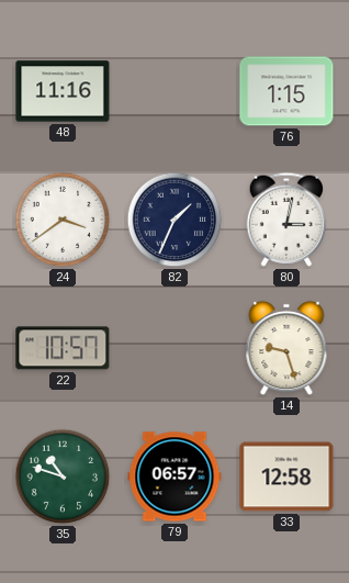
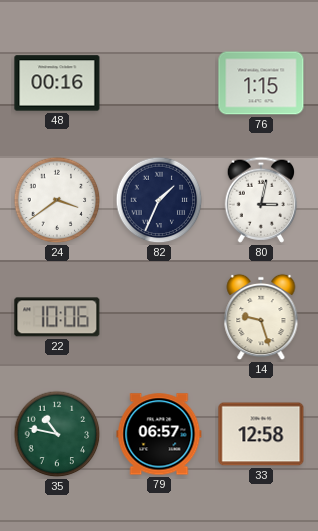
48: 11:16 -> 00:16 (57, 83)
22: 10:57 -> 10:06 (57, 317)
35: 10:48 -> 10:47 (57, 434)
